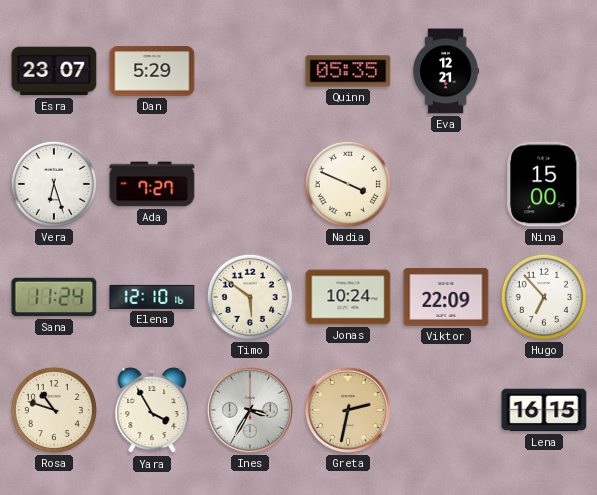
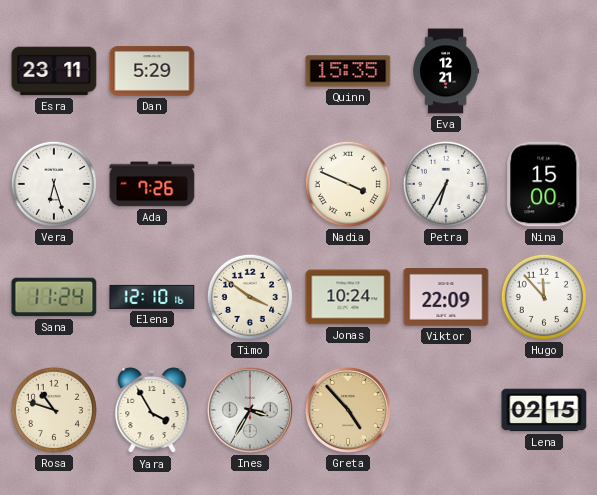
Esra: 23:07 -> 23:11 (54, 71)
Quinn: 05:35 -> 15:35 (348, 71)
Ada: 7:27 -> 7:26 (152, 184)
Petra: none -> 6:35 (446, 184)
Timo: 5:51 -> 3:51 (250, 297)
Hugo: 6:53 -> 11:53 (544, 297)
Greta: 2:32 -> 4:53 (348, 410)
Lena: 16:15 -> 02:15 (544, 410)
